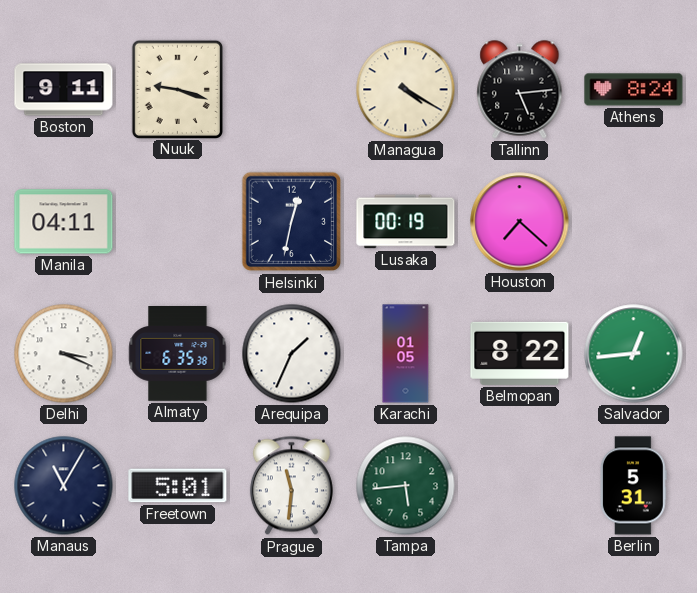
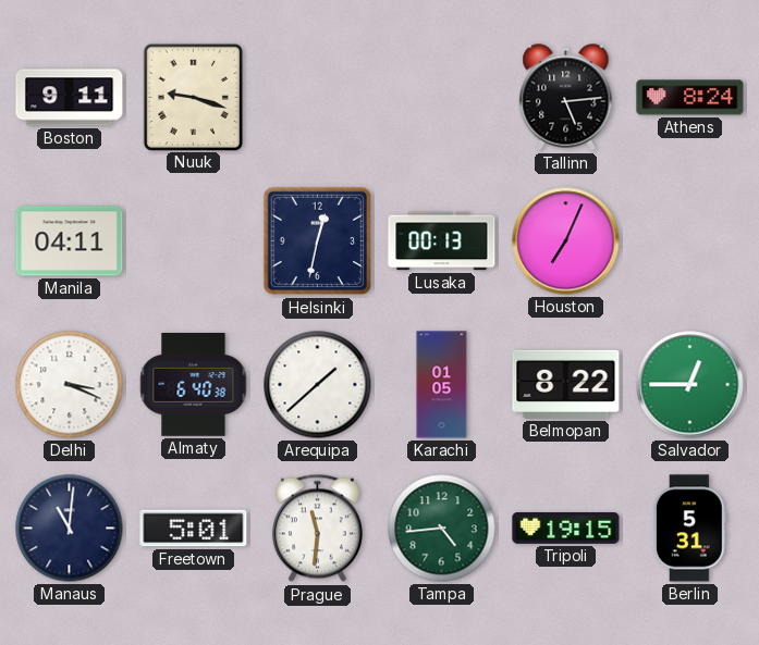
Managua: 4:20 -> none (406, 90)
Lusaka: 00:19 -> 00:13 (442, 241)
Houston: 7:22 -> 7:04 (566, 241)
Almaty: 6:35 -> 6:40 (194, 385)
Arequipa: 1:34 -> 1:38 (318, 385)
Salvador: 12:44 -> 12:45 (690, 385)
Manaus: 11:05 -> 11:01 (70, 529)
Tampa: 5:44 -> 4:44 (442, 529)
Tripoli: none -> 19:15 (566, 528)
